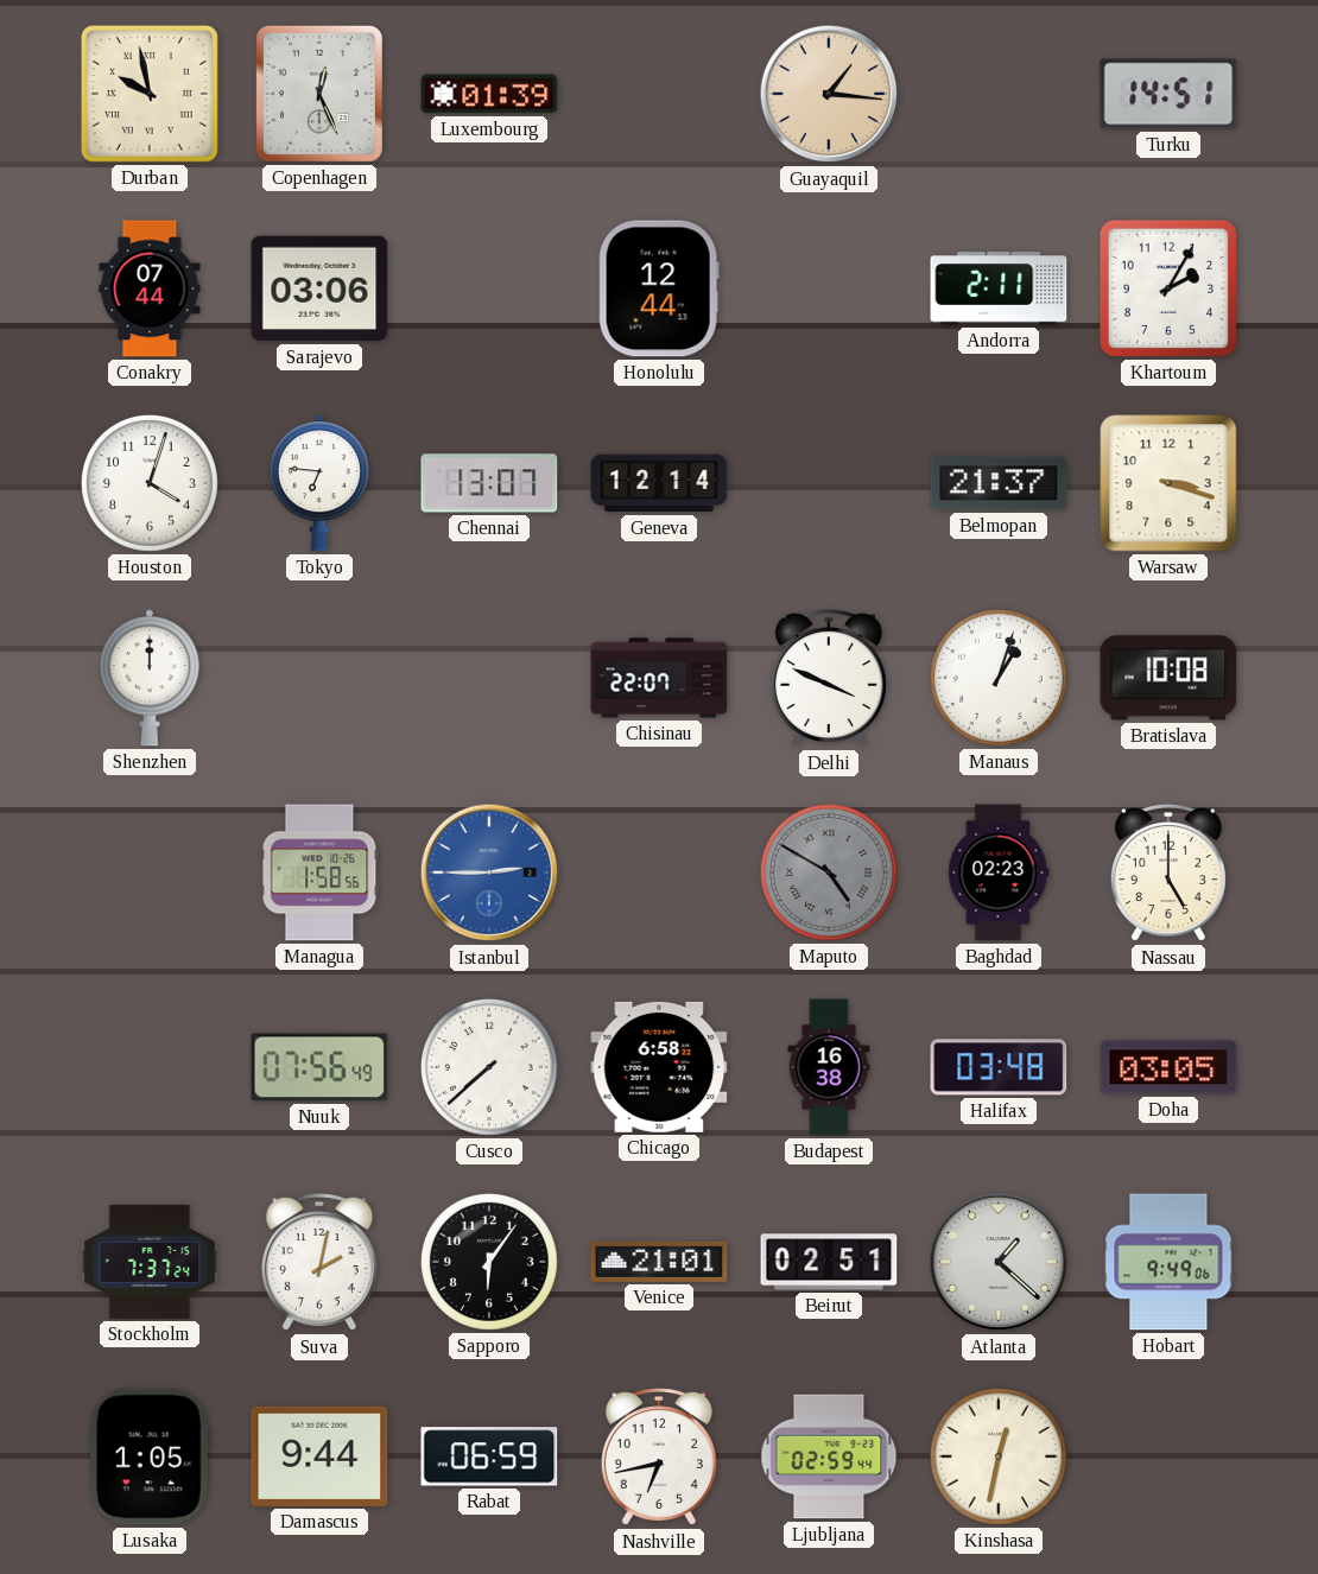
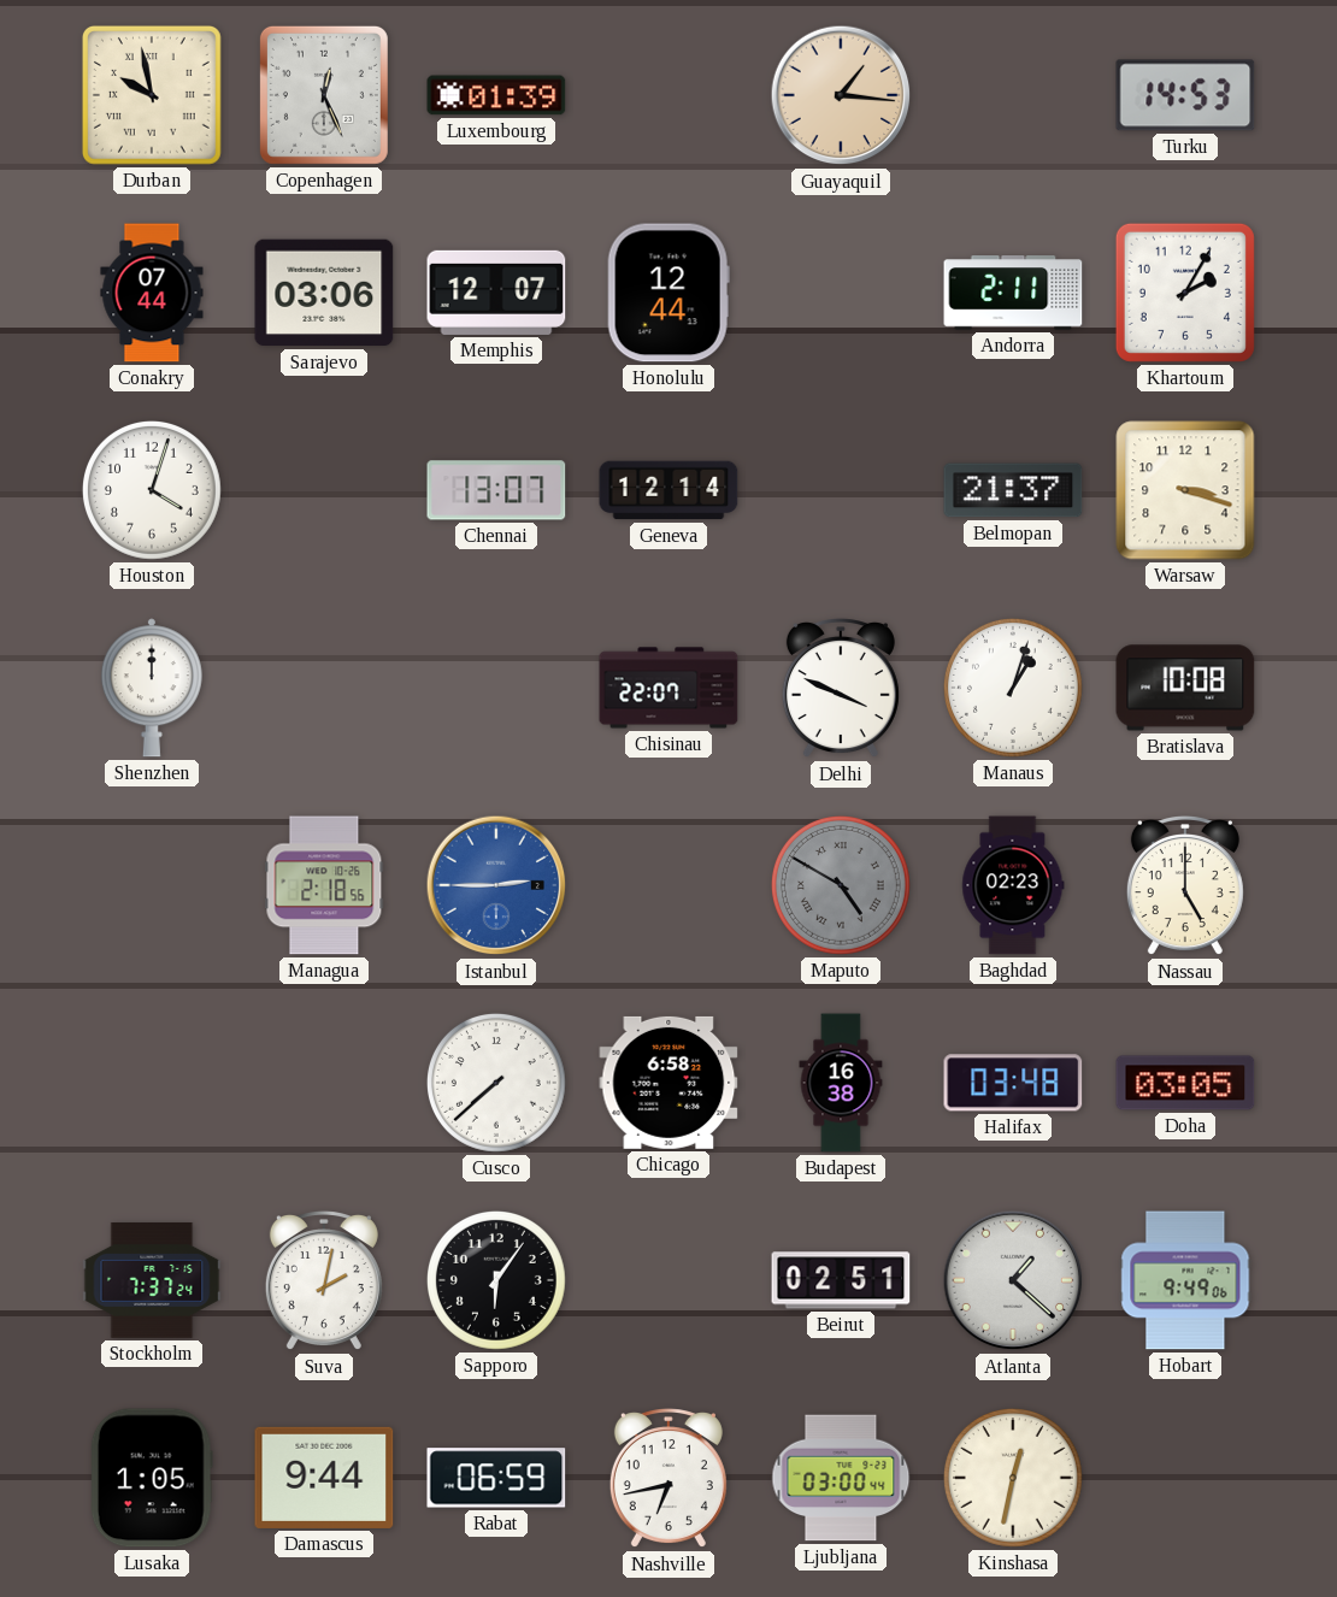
Turku: 14:51 -> 14:53 (1185, 95)
Memphis: none -> 12:07 (496, 293)
Tokyo: 6:46 -> none (319, 483)
Managua: 1:58 -> 2:18 (324, 885)
Nuuk: 07:56 -> none (319, 1067)
Venice: 21:01 -> none (659, 1262)
Ljubljana: 02:59 -> 03:00 (841, 1478)
